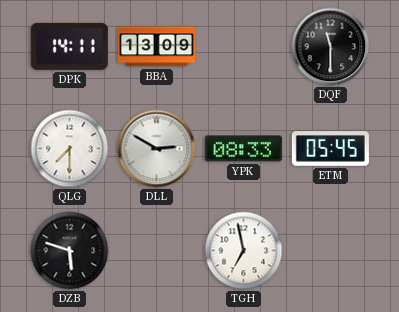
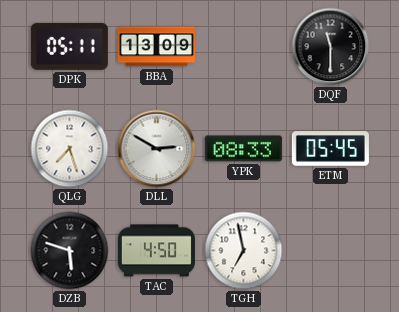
DPK: 14:11 -> 05:11 (69, 46)
QLG: 7:30 -> 7:27 (70, 149)
TAC: none -> 4:50 (156, 251)
